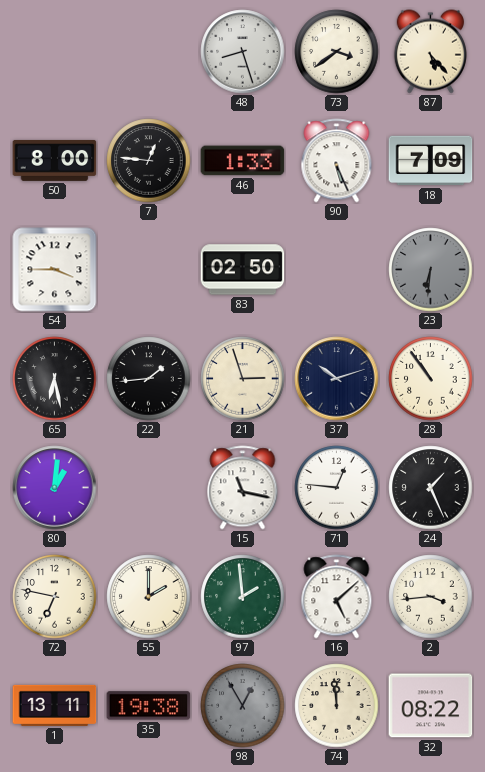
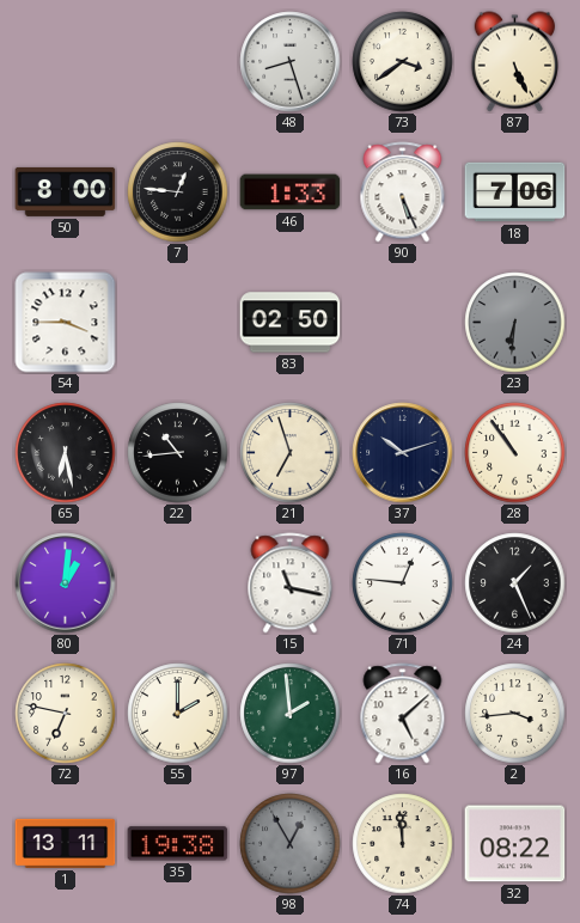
87: 5:23 -> 5:26 (514, 62)
18: 7:09 -> 7:06 (515, 192)
22: 1:44 -> 10:44 (178, 453)
21: 2:57 -> 6:57 (291, 453)
